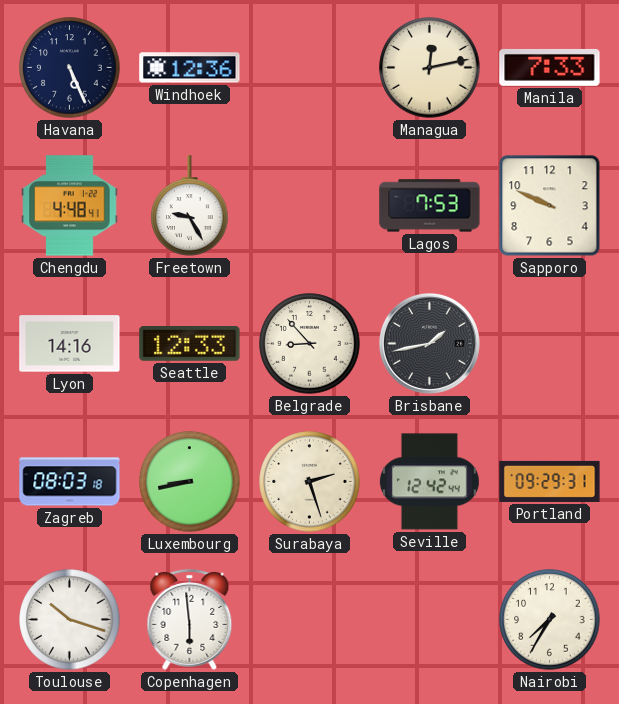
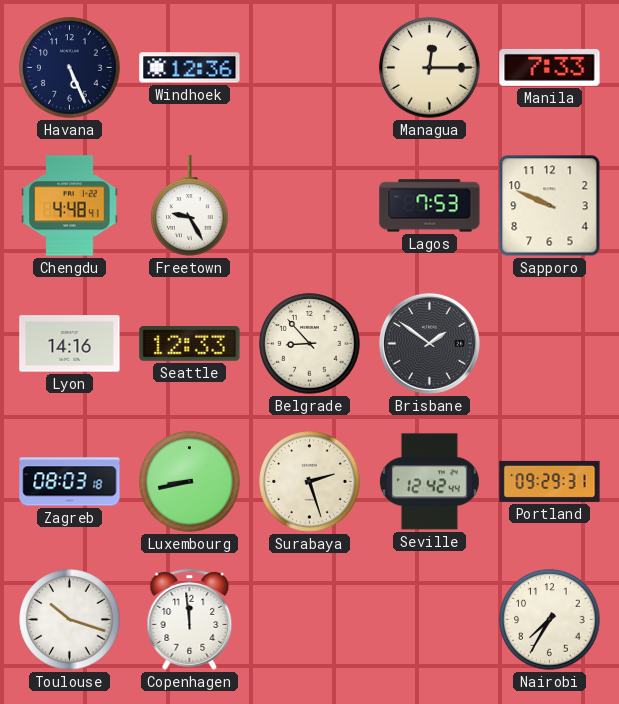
Managua: 12:13 -> 12:15 (430, 68)
Brisbane: 1:43 -> 1:51 (429, 343)
Copenhagen: 5:59 -> 11:59 (190, 619)
